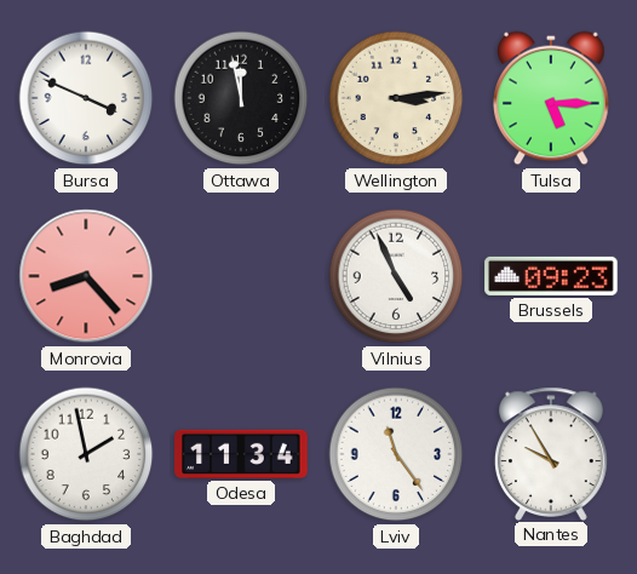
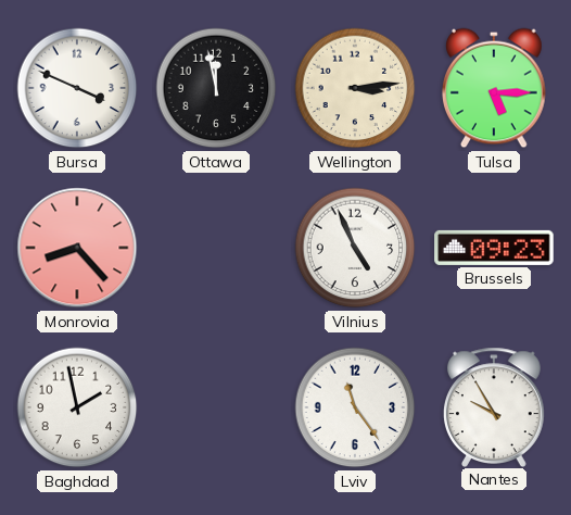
Odesa: 11:34 -> none (241, 454)
